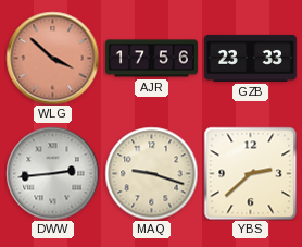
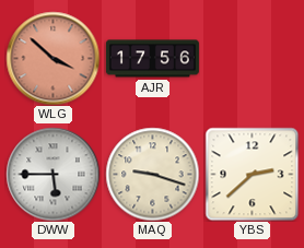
GZB: 23:33 -> none (250, 58)
DWW: 2:44 -> 5:45 (52, 174)
